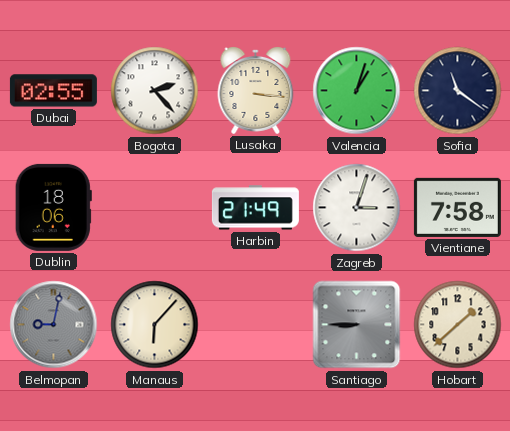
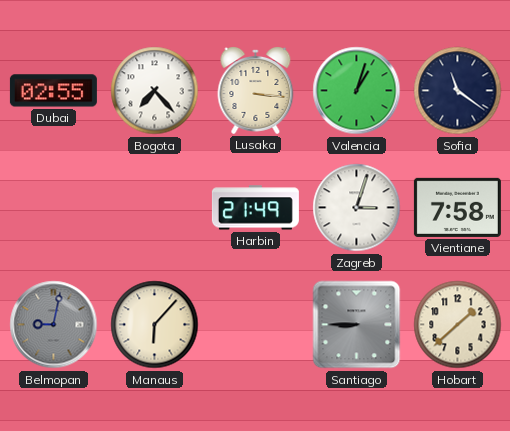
Bogota: 2:23 -> 7:23 (155, 91)
Dublin: 18:06 -> none (53, 207)
